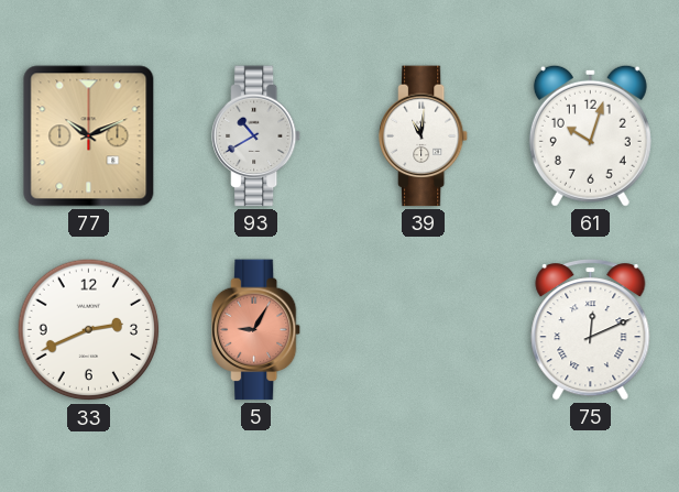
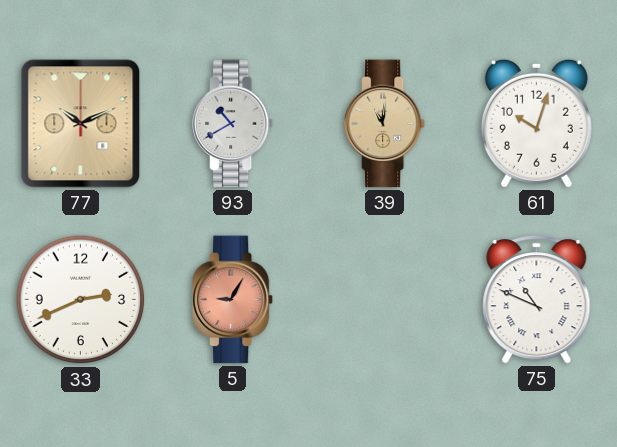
39 dial: white -> champagne (385, 124)
75: 12:11 -> 10:49 (537, 300)
